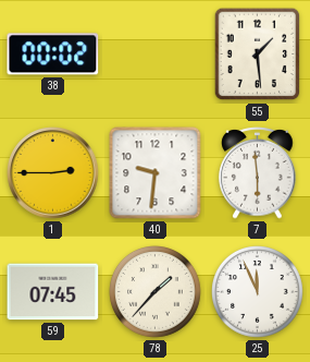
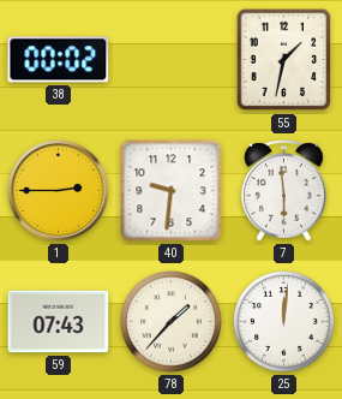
55: 1:29 -> 1:32 (284, 60)
59: 07:45 -> 07:43 (59, 322)
25: 11:56 -> 12:01 (284, 322)
